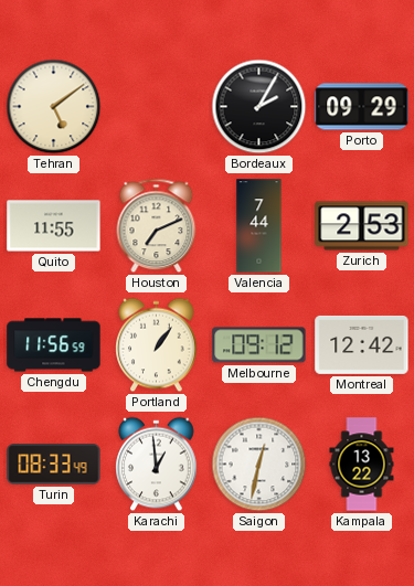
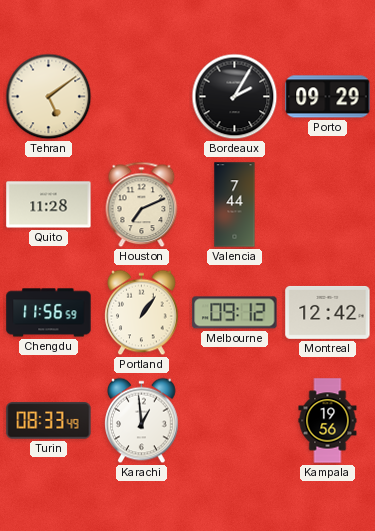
Quito: 11:55 -> 11:28 (49, 205)
Zurich: 2:53 -> none (362, 226)
Saigon: 12:32 -> none (259, 465)
Kampala: 13:22 -> 19:56 (328, 421)
